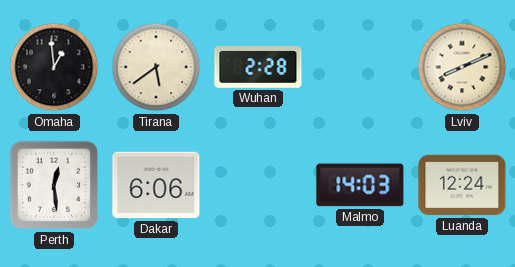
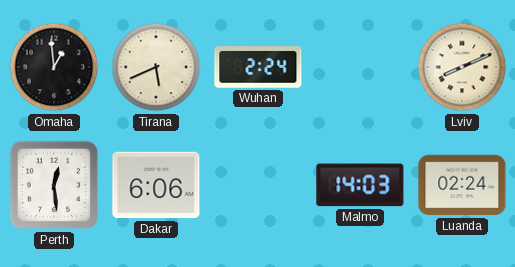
Tirana: 5:39 -> 5:41 (156, 67)
Wuhan: 2:28 -> 2:24 (258, 67)
Luanda: 12:24 -> 02:24 (462, 185)
